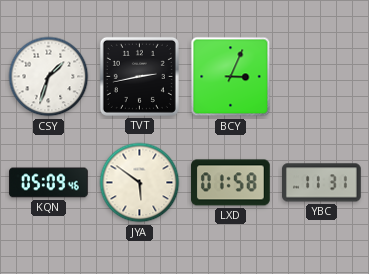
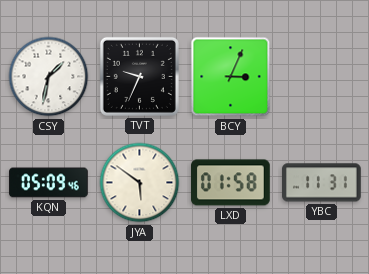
CSY: 1:33 -> 1:32 (49, 77)
TVT: 2:43 -> 9:34 (139, 76)
